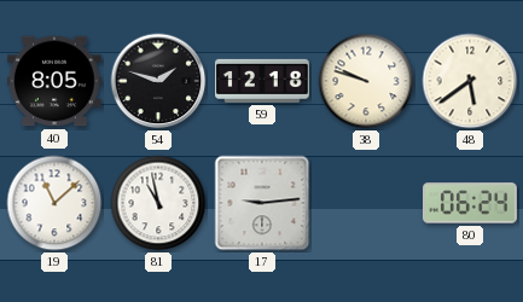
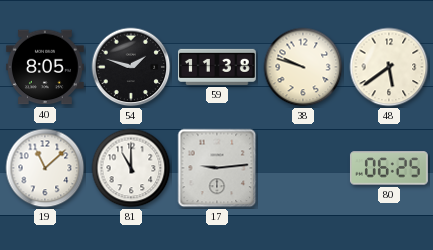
59: 12:18 -> 11:38 (218, 67)
81: 10:58 -> 11:00 (131, 168)
80: 06:24 -> 06:25 (389, 168)
